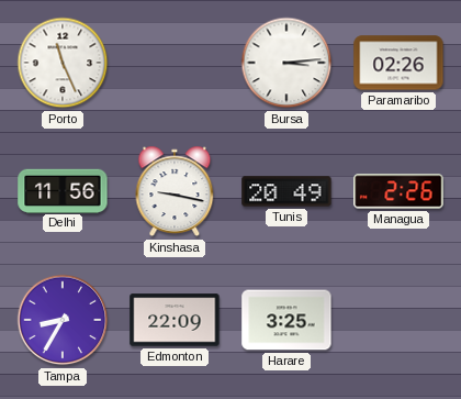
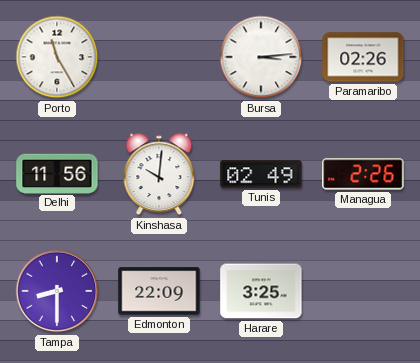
Porto: 11:26 -> 11:25 (57, 57)
Kinshasa: 9:17 -> 10:01 (159, 174)
Tunis: 20:49 -> 02:49 (261, 174)
Tampa: 8:35 -> 8:30 (57, 291)
